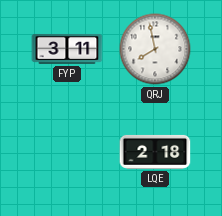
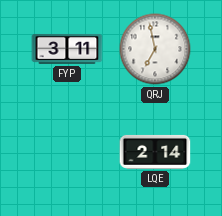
QRJ: 7:58 -> 6:58 (155, 49)
LQE: 2:18 -> 2:14 (155, 152)
